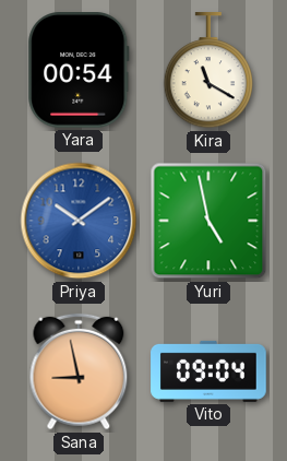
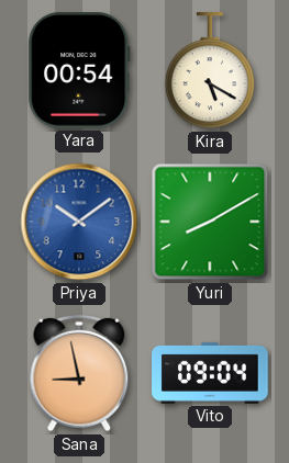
Kira: 11:20 -> 5:20 (209, 71)
Yuri: 4:58 -> 8:10 (210, 222)
